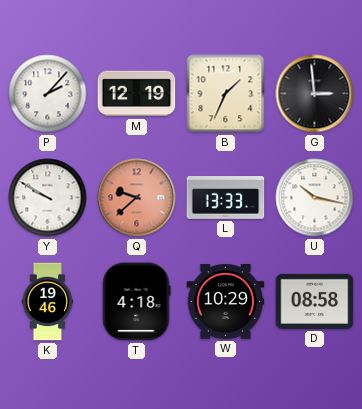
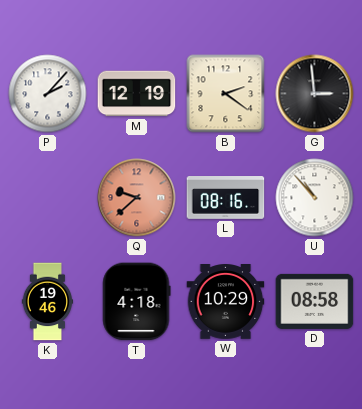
B: 1:34 -> 2:21 (226, 94)
Y: 9:50 -> none (48, 198)
L: 13:33 -> 08:16 (226, 198)
U: 10:17 -> 10:53 (315, 198)
